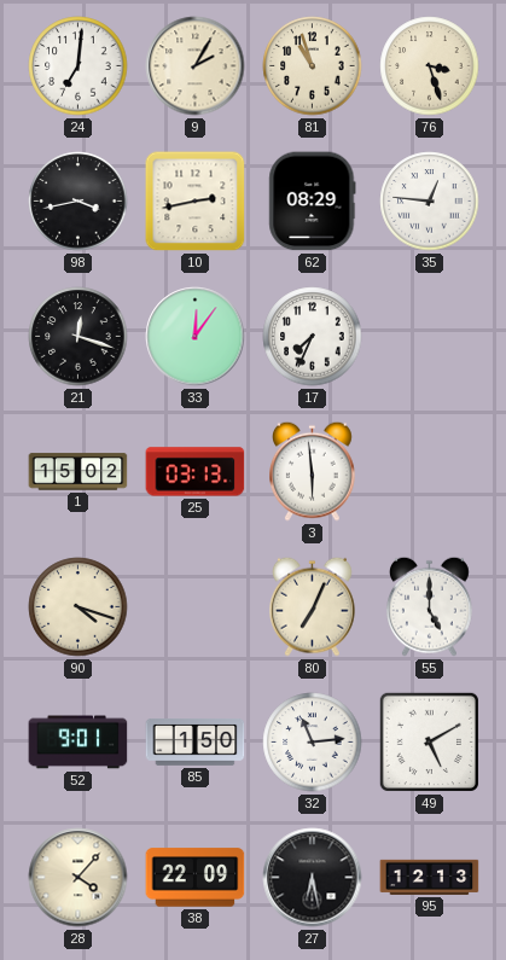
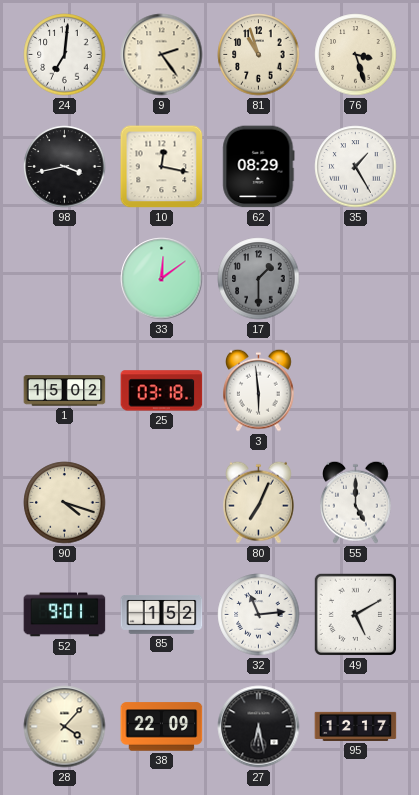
9: 2:05 -> 2:24 (162, 55)
10: 2:43 -> 12:17 (162, 167)
35: 12:46 -> 1:25 (356, 167)
21: 12:18 -> none (78, 337)
33: 12:06 -> 12:09 (162, 279)
17: 7:34 -> 1:30 (259, 279)
17 dial: white -> grey (259, 279)
25: 03:13 -> 03:18 (162, 391)
85: 1:50 -> 1:52 (162, 615)
95: 12:13 -> 12:17 (356, 726)
